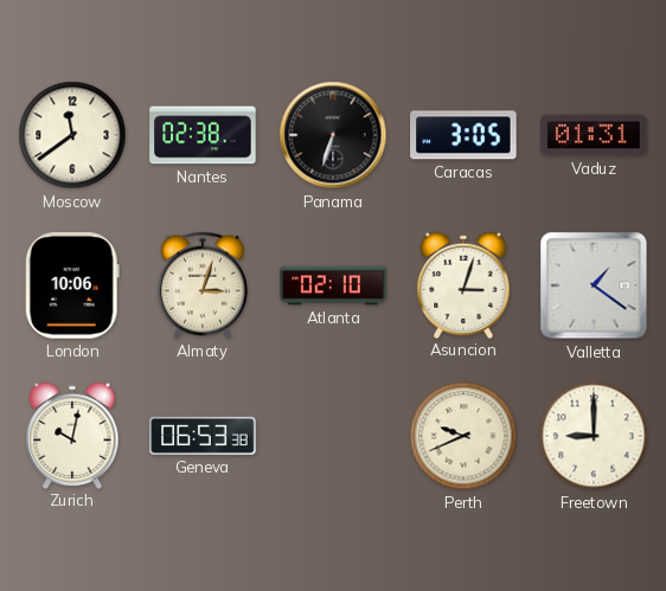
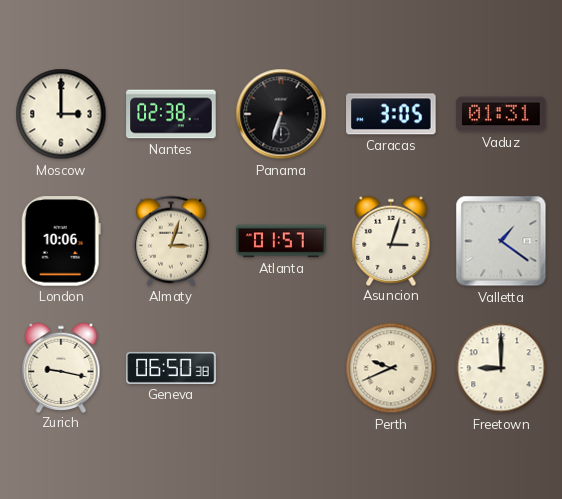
Moscow: 11:39 -> 3:00 (61, 114)
Atlanta: 02:10 -> 01:57 (281, 241)
Zurich: 10:02 -> 9:17 (61, 367)
Geneva: 06:53 -> 06:50 (171, 368)
